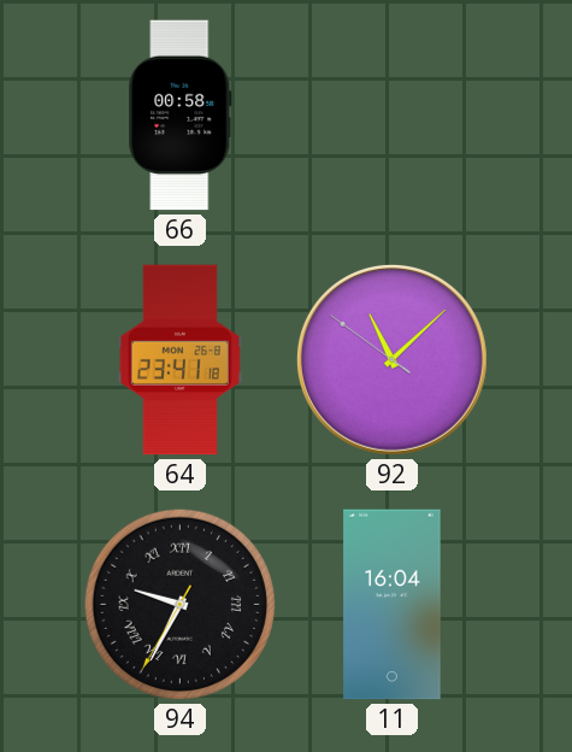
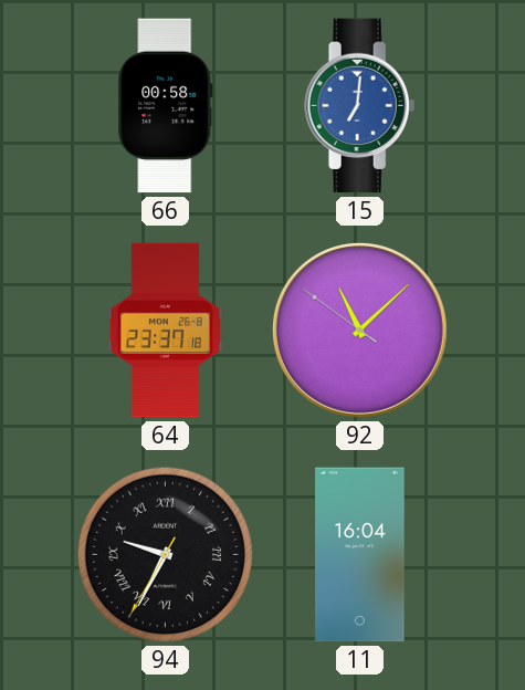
15: none -> 7:01 (360, 106)
64: 23:41 -> 23:37 (165, 331)
